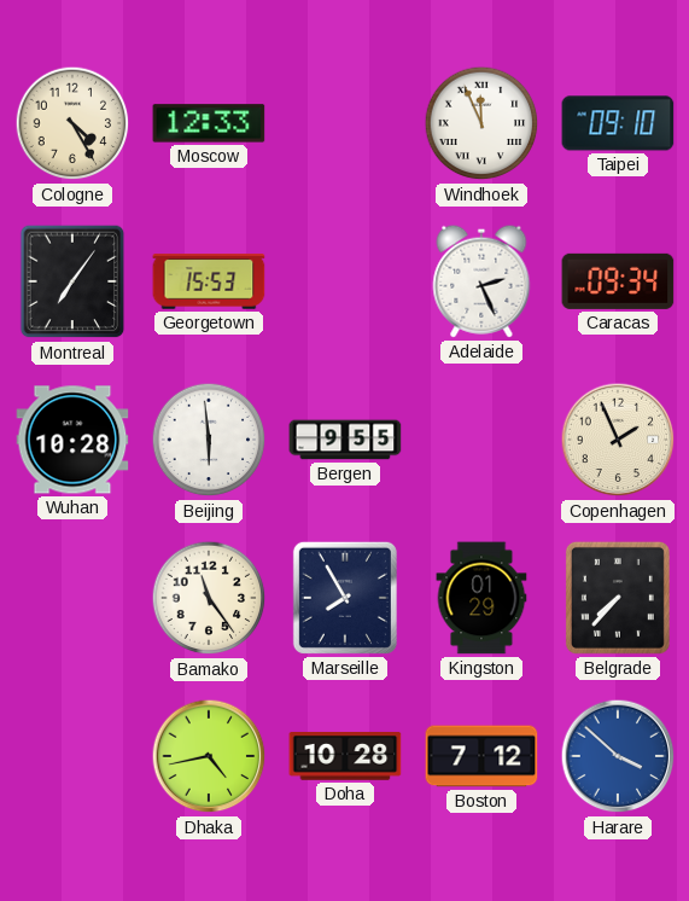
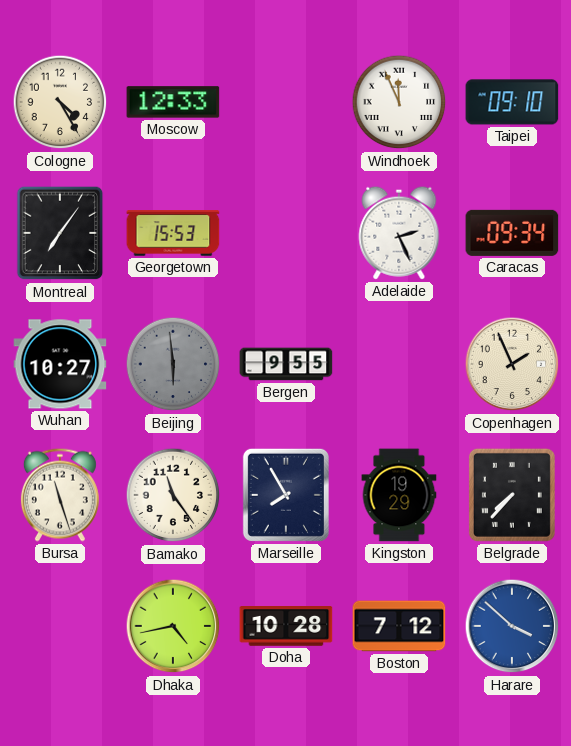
Wuhan: 10:28 -> 10:27 (60, 364)
Beijing dial: white -> grey (173, 364)
Bursa: none -> 11:27 (60, 495)
Kingston: 01:29 -> 19:29 (399, 495)
